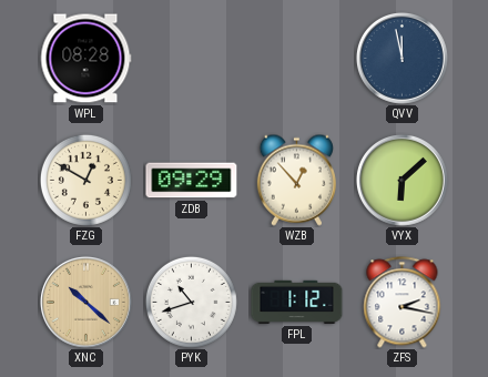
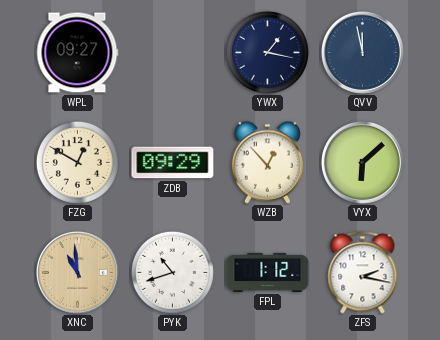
WPL: 08:28 -> 09:27 (77, 53)
YWX: none -> 1:17 (267, 52)
XNC: 10:22 -> 10:59 (78, 273)
